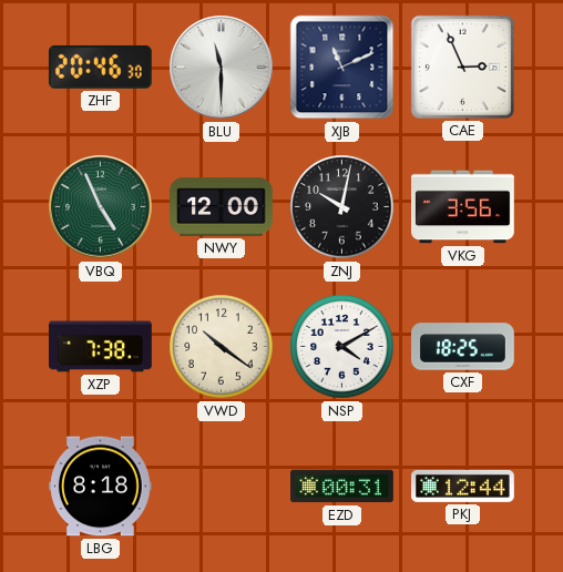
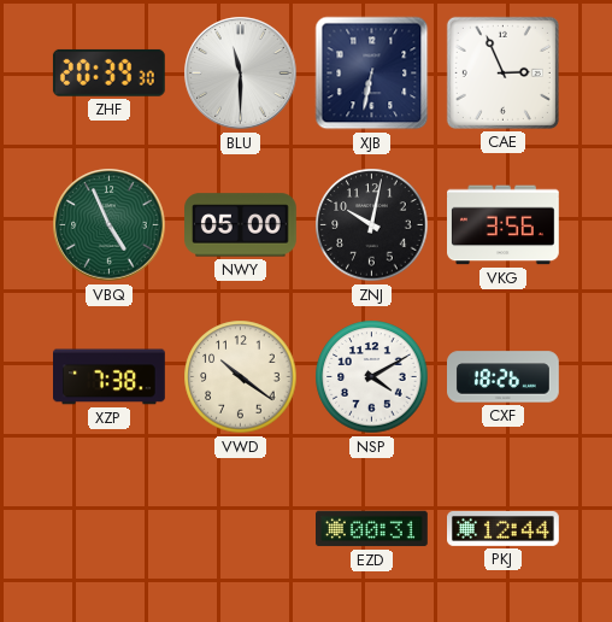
ZHF: 20:46 -> 20:39 (108, 72)
XJB: 11:11 -> 6:32 (372, 74)
NWY: 12:00 -> 05:00 (241, 225)
CXF: 18:25 -> 18:26 (504, 377)
LBG: 8:18 -> none (101, 487)
